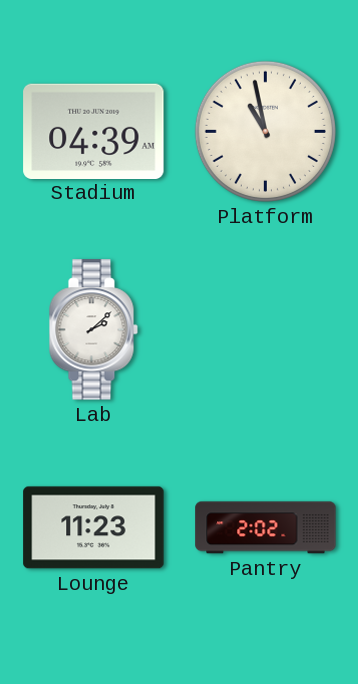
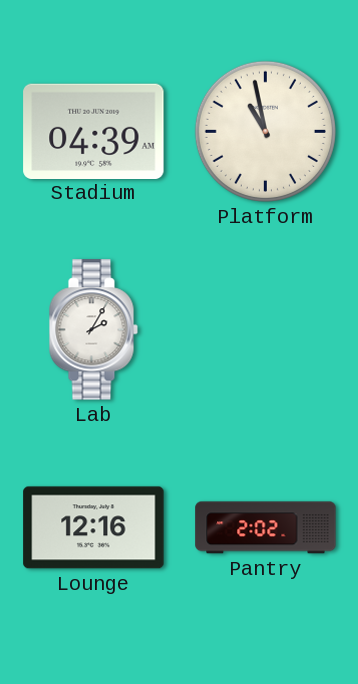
Lab: 2:08 -> 2:05 (93, 330)
Lounge: 11:23 -> 12:16 (94, 528)
